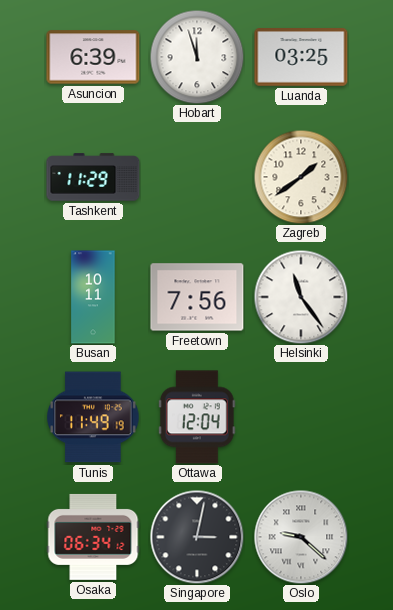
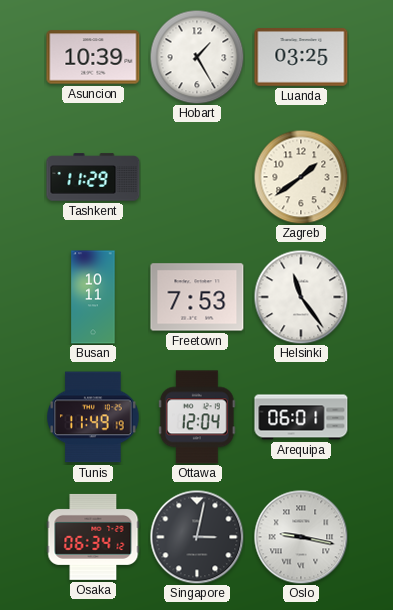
Asuncion: 6:39 -> 10:39 (93, 57)
Hobart: 11:57 -> 1:25 (197, 57)
Freetown: 7:56 -> 7:53 (197, 297)
Arequipa: none -> 06:01 (301, 417)
Oslo: 9:22 -> 9:17 (301, 537)
